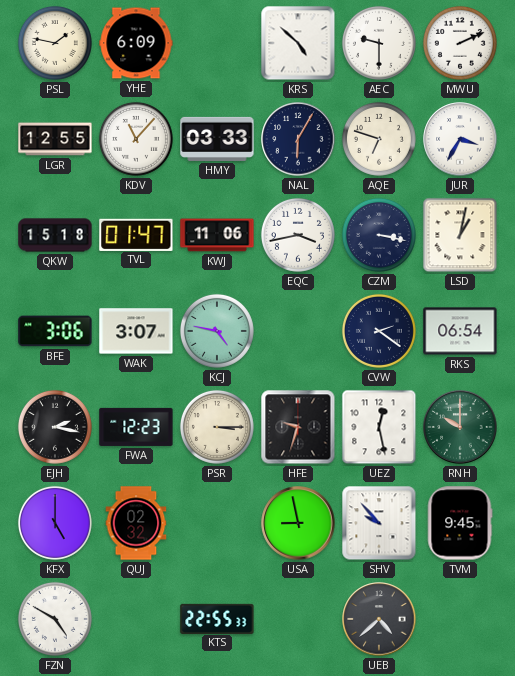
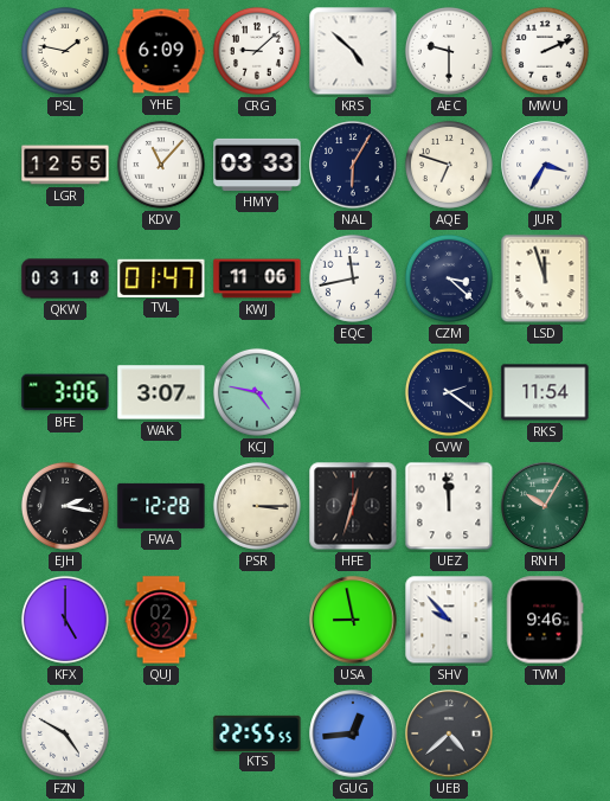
CRG: none -> 9:08 (257, 51)
QKW: 15:18 -> 03:18 (65, 278)
EQC: 3:43 -> 11:43 (353, 278)
CZM: 3:17 -> 3:22 (449, 278)
LSD: 1:02 -> 11:57 (545, 278)
RKS: 06:54 -> 11:54 (545, 392)
FWA: 12:23 -> 12:28 (161, 506)
HFE: 9:33 -> 12:33 (353, 506)
UEZ: 12:28 -> 11:59 (449, 506)
RNH: 10:00 -> 10:05 (545, 506)
TVM: 9:45 -> 9:46 (545, 620)
KTS: 22:55:33 -> 22:55:55 (257, 732)
GUG: none -> 12:44 (353, 733)
